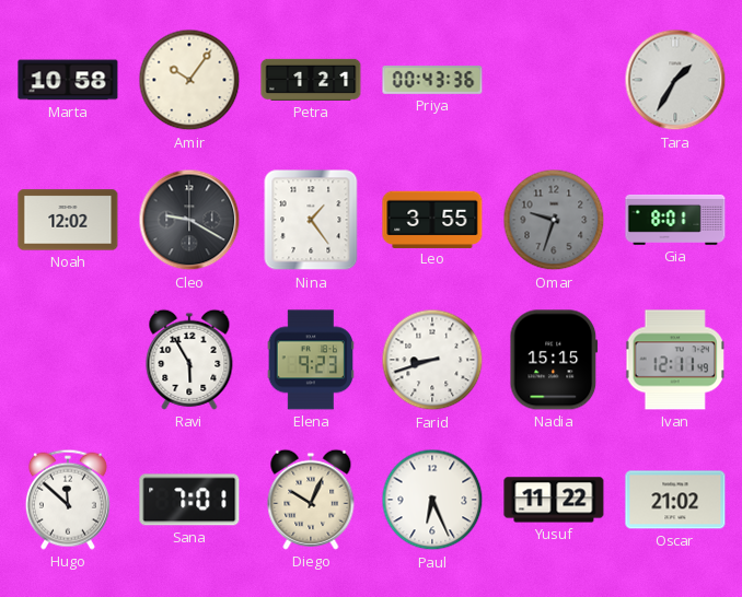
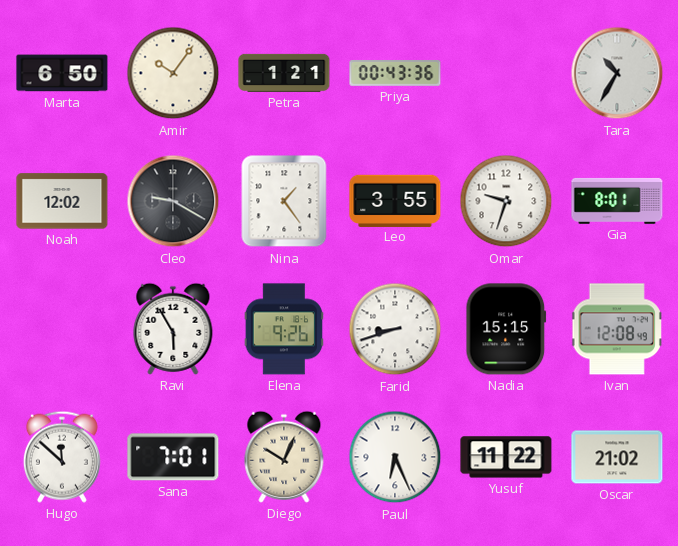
Marta: 10:58 -> 6:50 (62, 73)
Tara: 1:35 -> 10:35 (617, 73)
Omar dial: grey -> white (506, 201)
Elena: 9:23 -> 9:26 (284, 329)
Ivan: 12:11 -> 12:08 (617, 329)
